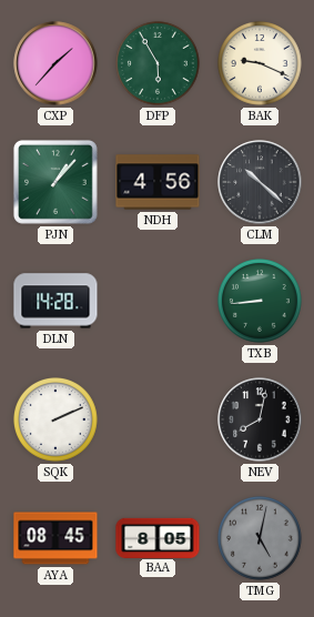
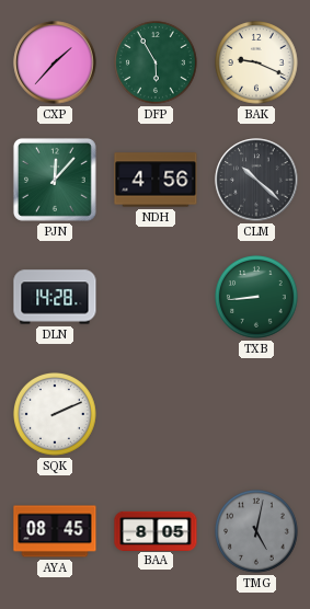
PJN: 1:07 -> 12:07 (55, 180)
NEV: 8:02 -> none (260, 419)
